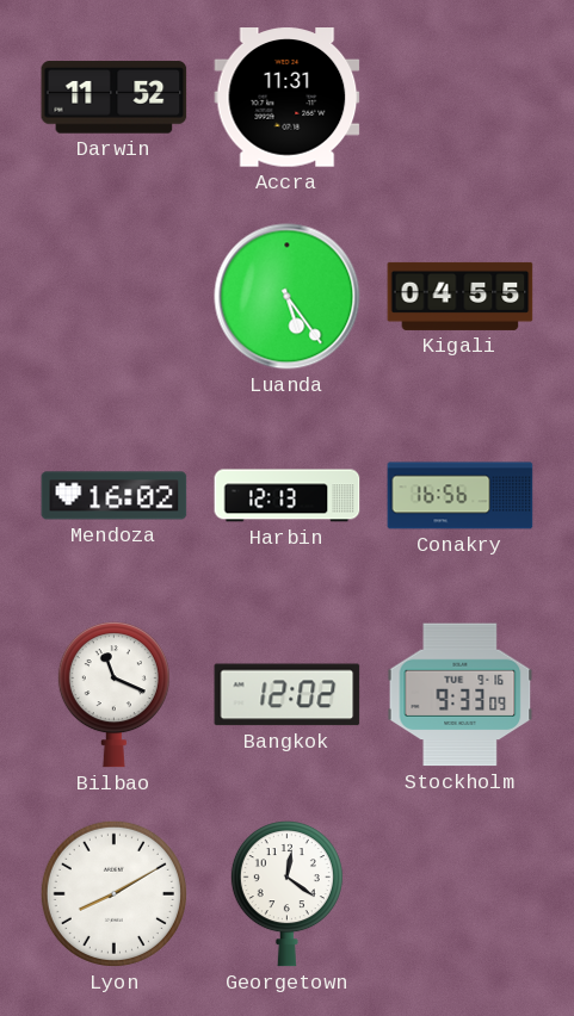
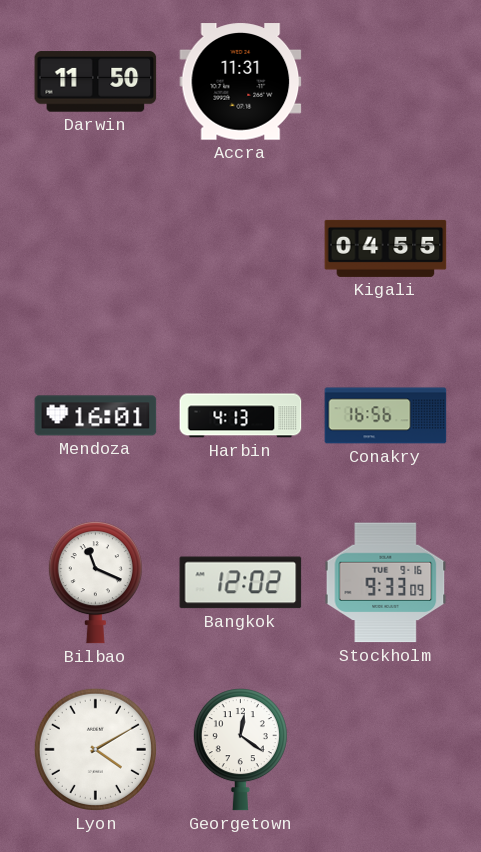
Darwin: 11:52 -> 11:50 (96, 82)
Luanda: 5:24 -> none (288, 297)
Mendoza: 16:02 -> 16:01 (96, 416)
Harbin: 12:13 -> 4:13 (241, 416)
Lyon: 8:10 -> 4:10 (95, 749)
